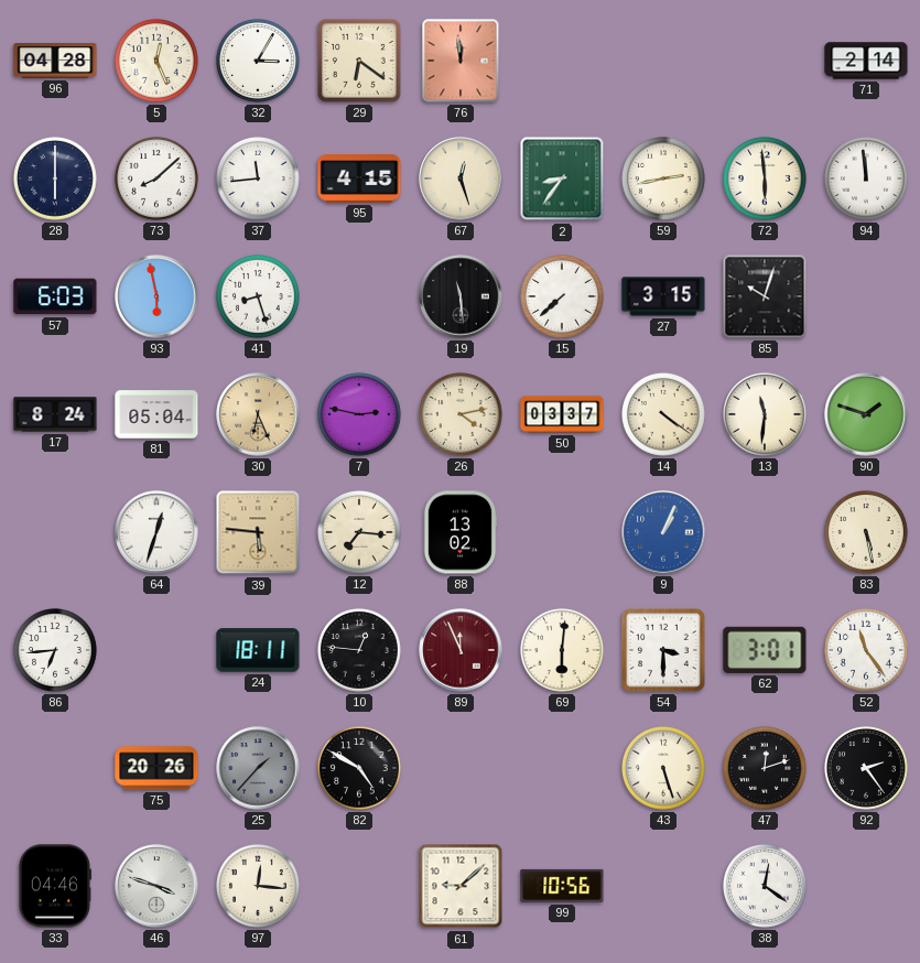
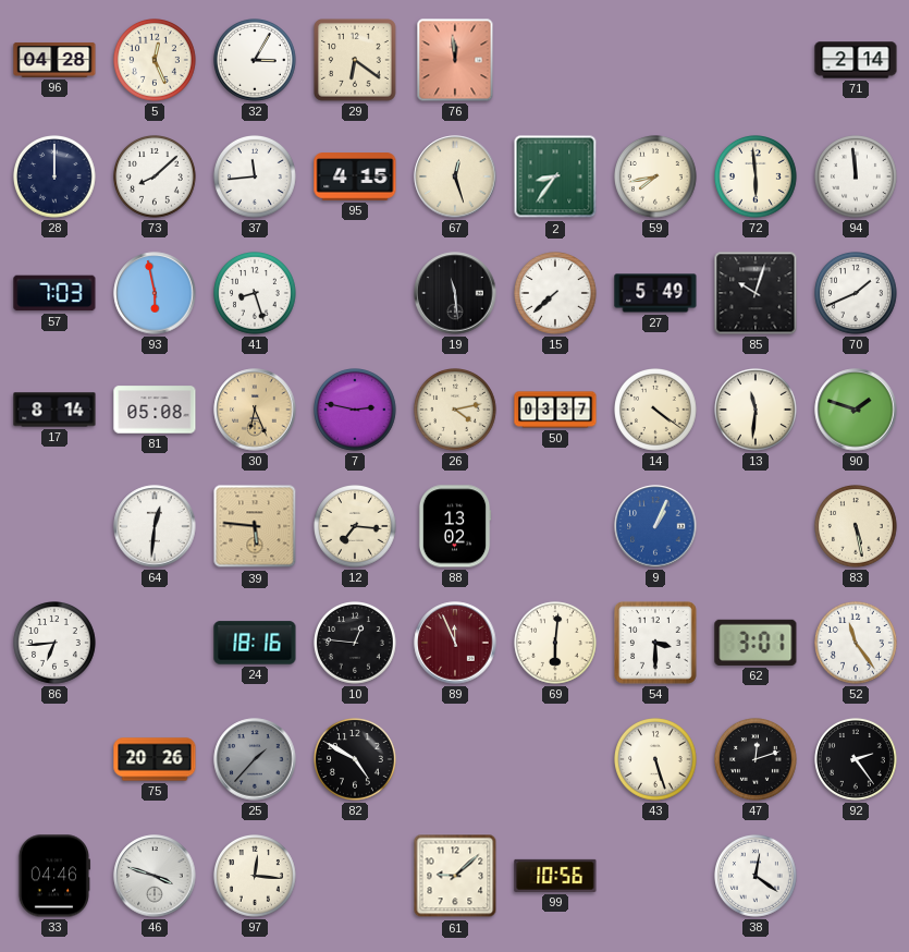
28: 6:00 -> 12:00 (56, 178)
59: 2:43 -> 7:43 (656, 178)
57: 6:03 -> 7:03 (54, 293)
27: 3:15 -> 5:49 (655, 293)
70: none -> 1:41 (857, 294)
17: 8:24 -> 8:14 (54, 410)
81: 05:04 -> 05:08 (155, 410)
64: 12:33 -> 12:31 (155, 526)
24: 18:11 -> 18:16 (255, 643)
